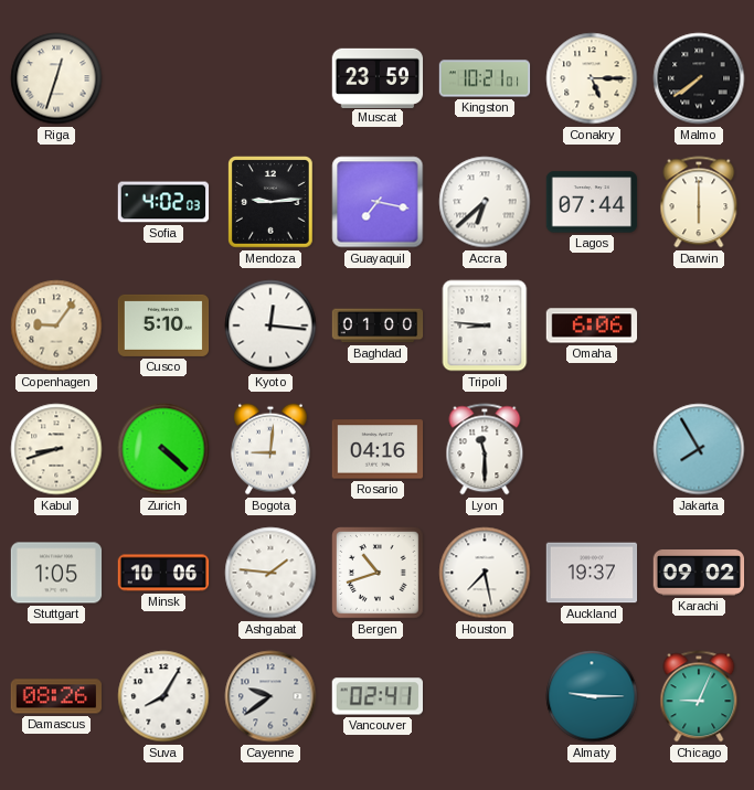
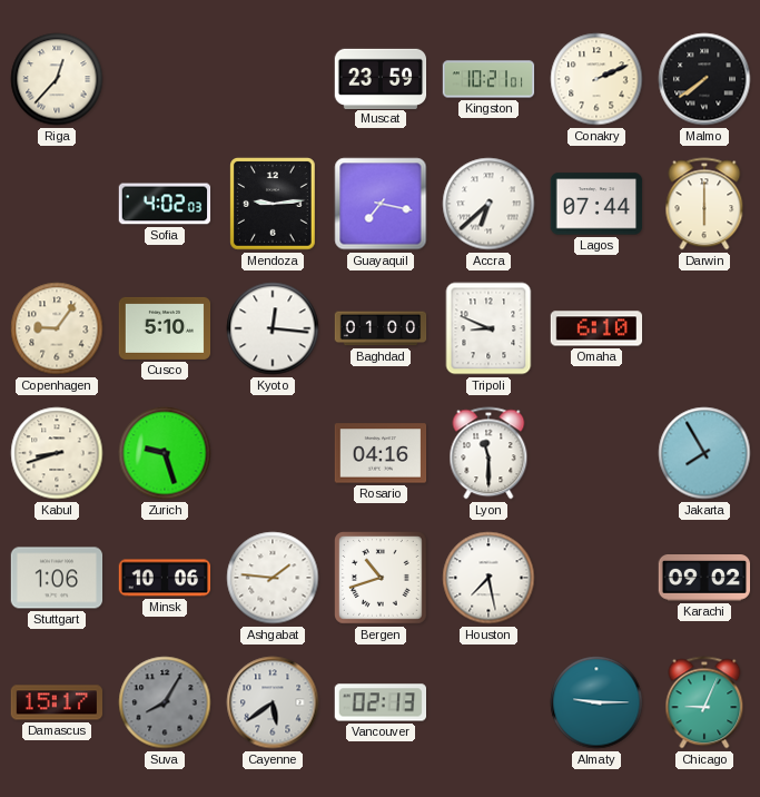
Riga: 12:33 -> 12:37 (57, 79)
Conakry: 5:15 -> 2:11 (596, 79)
Tripoli: 8:46 -> 8:49 (488, 328)
Omaha: 6:06 -> 6:10 (596, 328)
Zurich: 4:22 -> 9:27 (165, 453)
Bogota: 9:01 -> none (272, 449)
Stuttgart: 1:05 -> 1:06 (57, 578)
Auckland: 19:37 -> none (592, 573)
Damascus: 08:26 -> 15:17 (57, 702)
Suva dial: white -> grey (165, 702)
Cayenne: 9:39 -> 5:39 (273, 702)
Vancouver: 02:41 -> 02:13 (379, 702)
